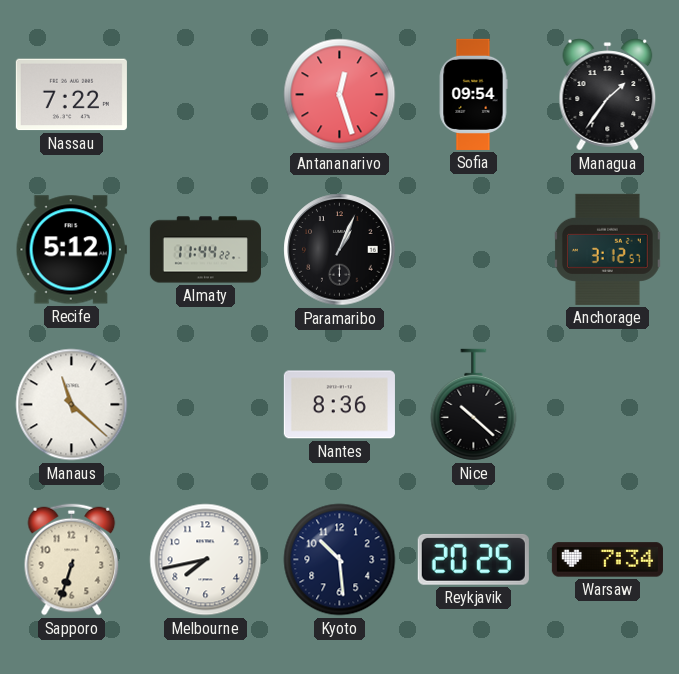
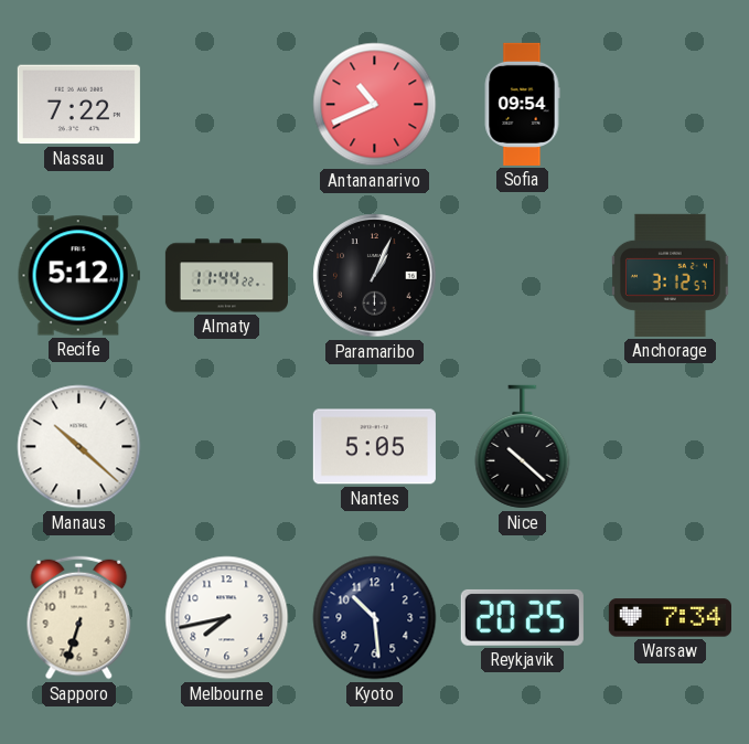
Antananarivo: 12:27 -> 10:41 (375, 105)
Managua: 1:36 -> none (608, 95)
Manaus: 11:22 -> 10:22 (79, 447)
Nantes: 8:36 -> 5:05 (374, 447)
